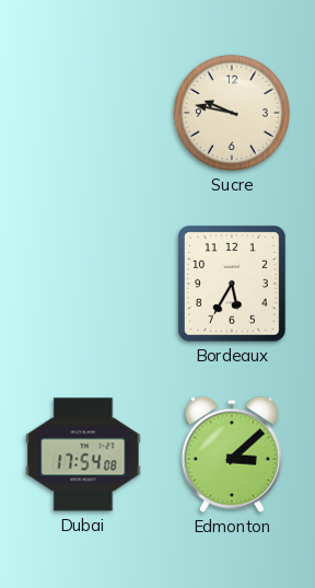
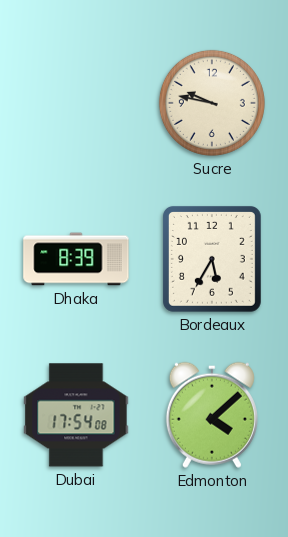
Dhaka: none -> 8:39 (76, 259)
Edmonton: 3:08 -> 4:08 (212, 415)
